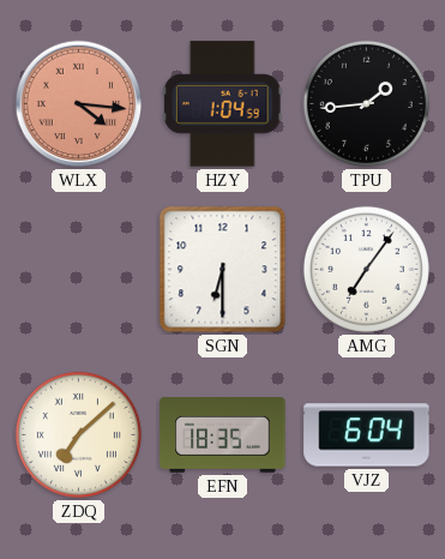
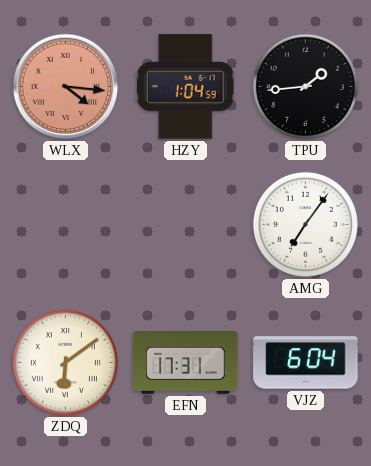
SGN: 6:30 -> none (223, 270)
ZDQ: 7:08 -> 6:09 (65, 362)
EFN: 18:35 -> 17:31 (186, 363)
